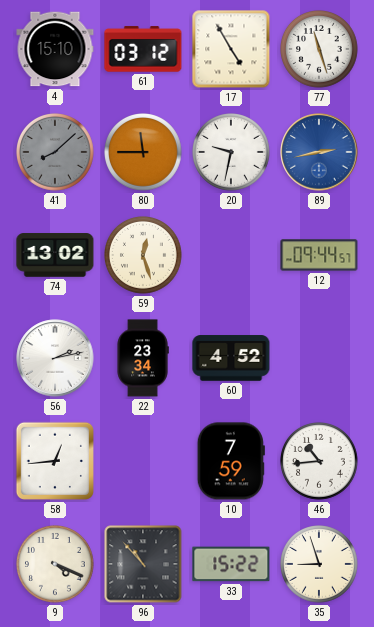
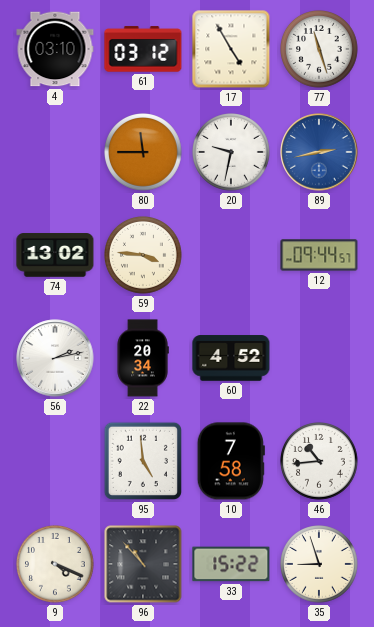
4: 15:10 -> 03:10 (55, 49)
41: 8:08 -> none (56, 153)
59: 12:27 -> 3:46 (144, 256)
22: 23:34 -> 20:34 (143, 358)
58: 12:44 -> none (55, 461)
95: none -> 4:59 (143, 461)
10: 7:59 -> 7:58 (231, 461)
